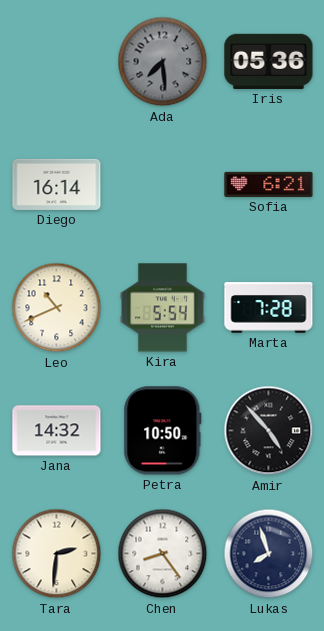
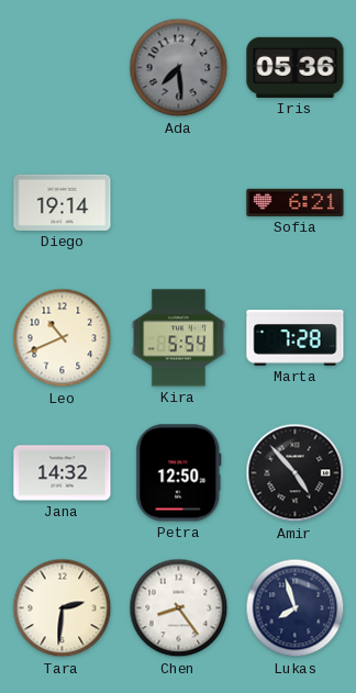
Diego: 16:14 -> 19:14 (63, 202)
Petra: 10:50 -> 12:50 (179, 473)
